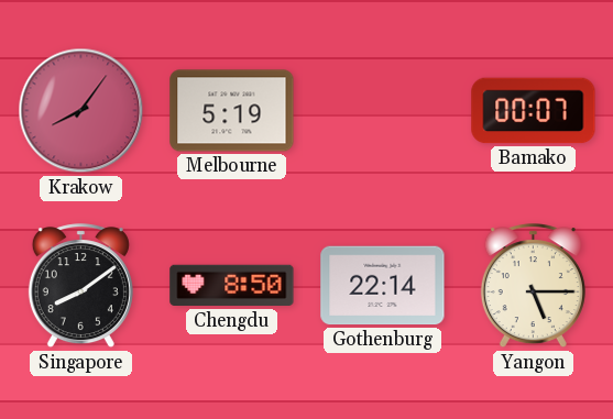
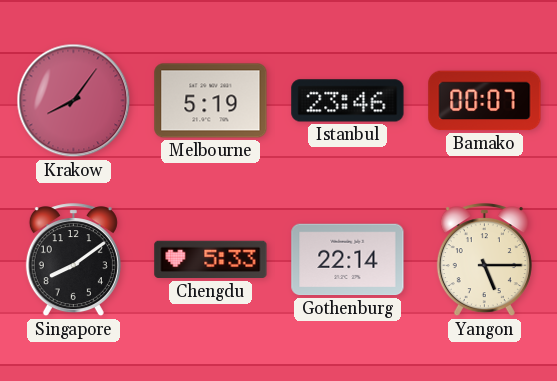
Istanbul: none -> 23:46 (348, 101)
Chengdu: 8:50 -> 5:33 (211, 260)
